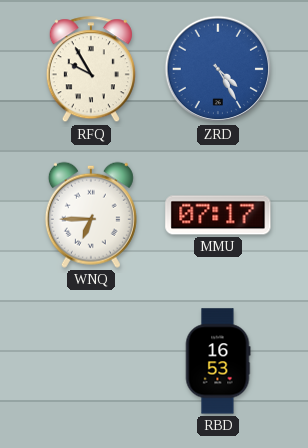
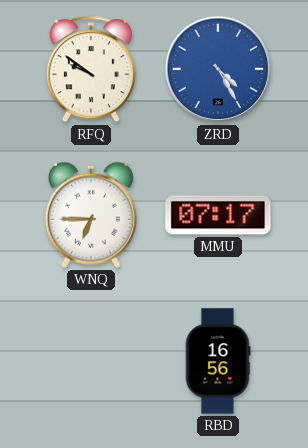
RFQ: 9:55 -> 9:51 (91, 70)
RBD: 16:53 -> 16:56 (218, 361)
